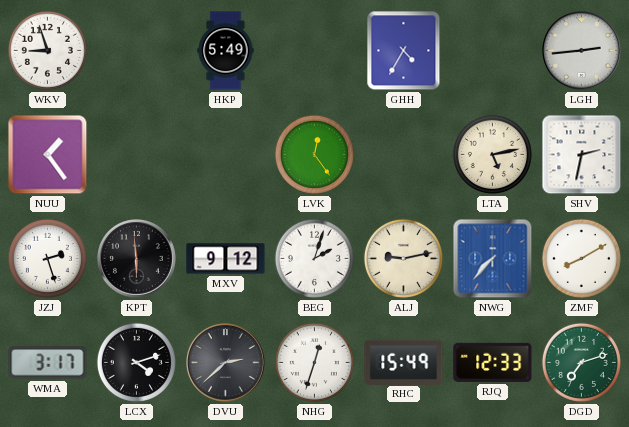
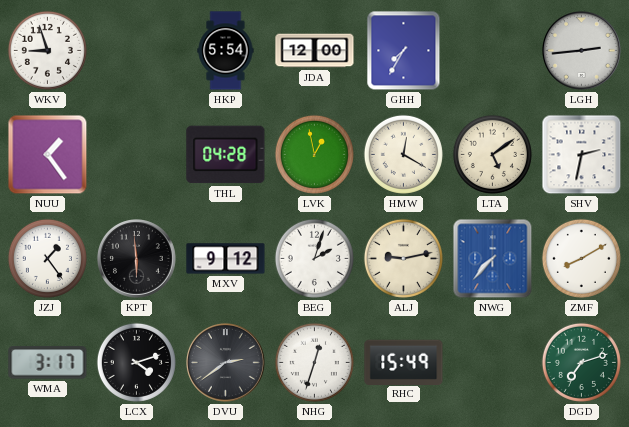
HKP: 5:49 -> 5:54 (226, 51)
JDA: none -> 12:00 (315, 51)
GHH: 4:35 -> 7:35 (404, 51)
THL: none -> 04:28 (226, 155)
LVK: 12:24 -> 12:58 (314, 154)
HMW: none -> 12:20 (403, 154)
LTA: 5:13 -> 5:09 (492, 154)
JZJ: 2:27 -> 1:24 (47, 258)
DVU: 2:38 -> 2:39 (226, 363)
RJQ: 12:33 -> none (493, 362)
